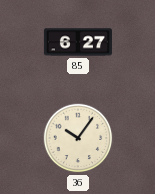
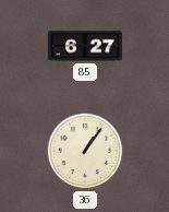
36: 10:06 -> 1:06 (85, 151)
